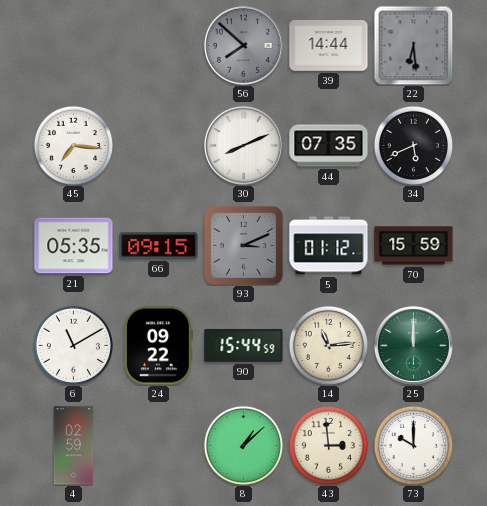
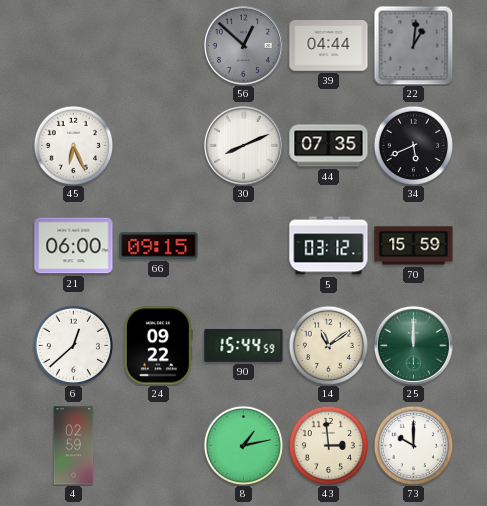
56: 7:52 -> 12:52 (243, 45)
39: 14:44 -> 04:44 (329, 46)
22: 6:29 -> 1:01 (413, 45)
45: 7:16 -> 6:26 (73, 145)
21: 05:35 -> 06:00 (74, 246)
93: 3:11 -> none (244, 246)
5: 01:12 -> 03:12 (329, 246)
6: 11:10 -> 12:38 (73, 345)
14: 11:14 -> 11:09 (328, 345)
8: 1:08 -> 1:13 (243, 445)
